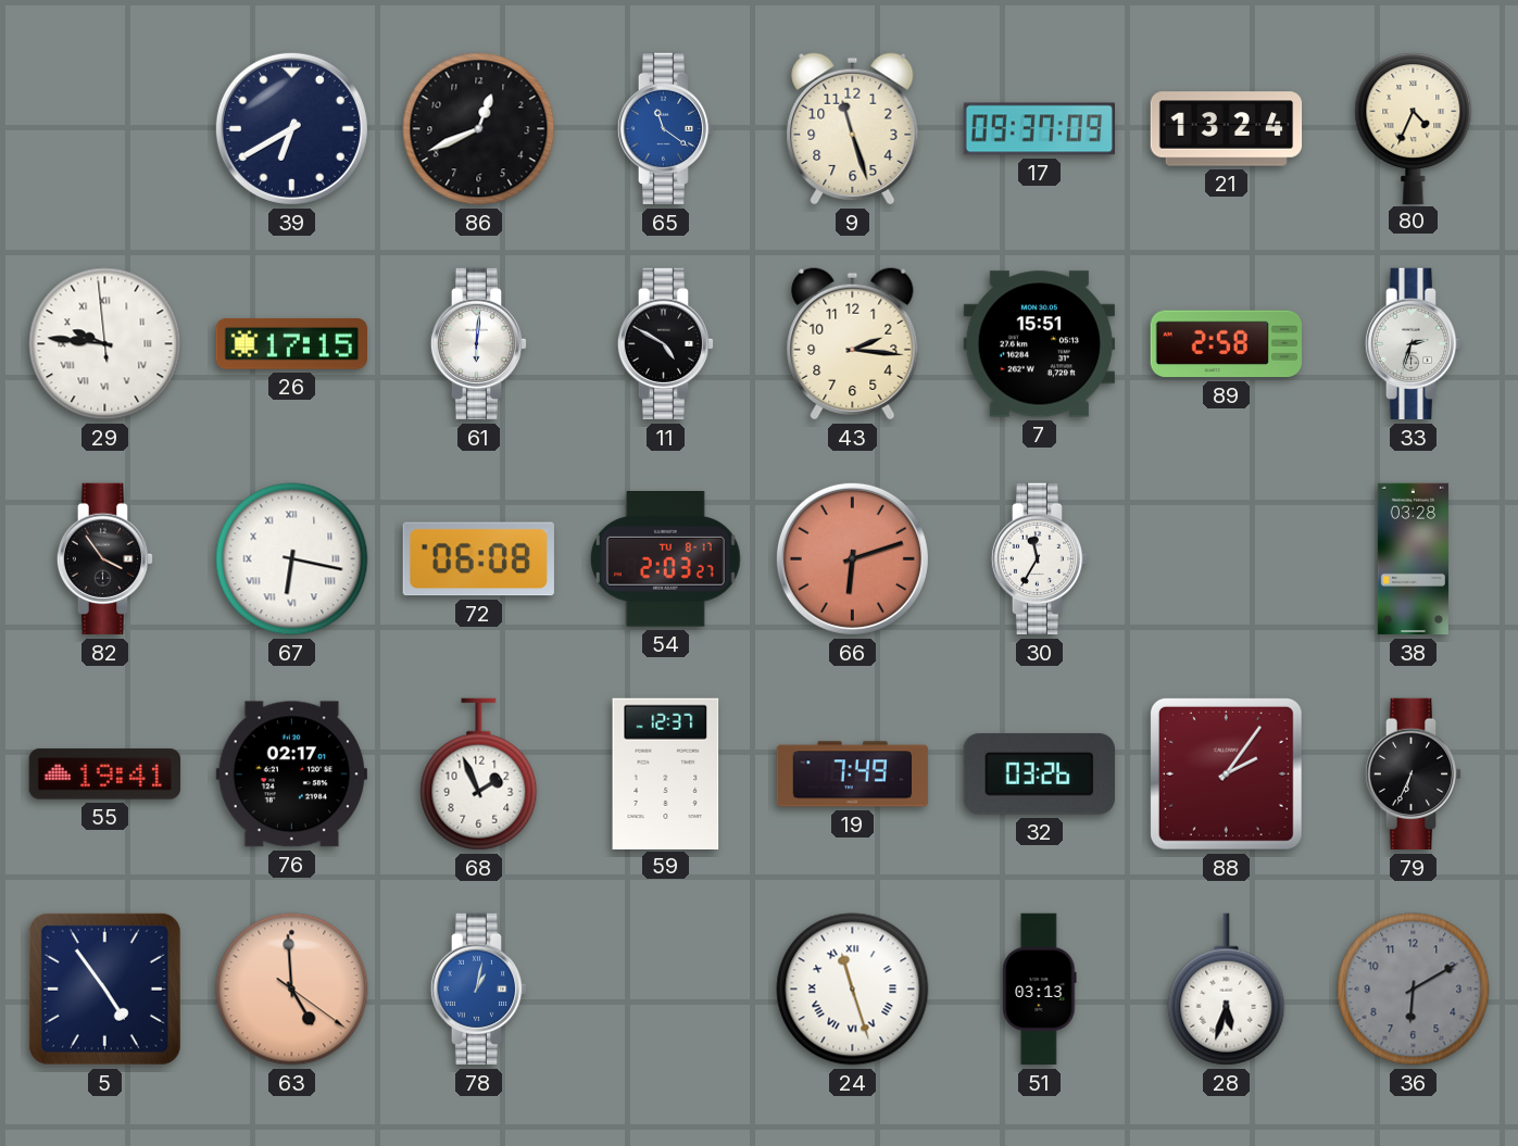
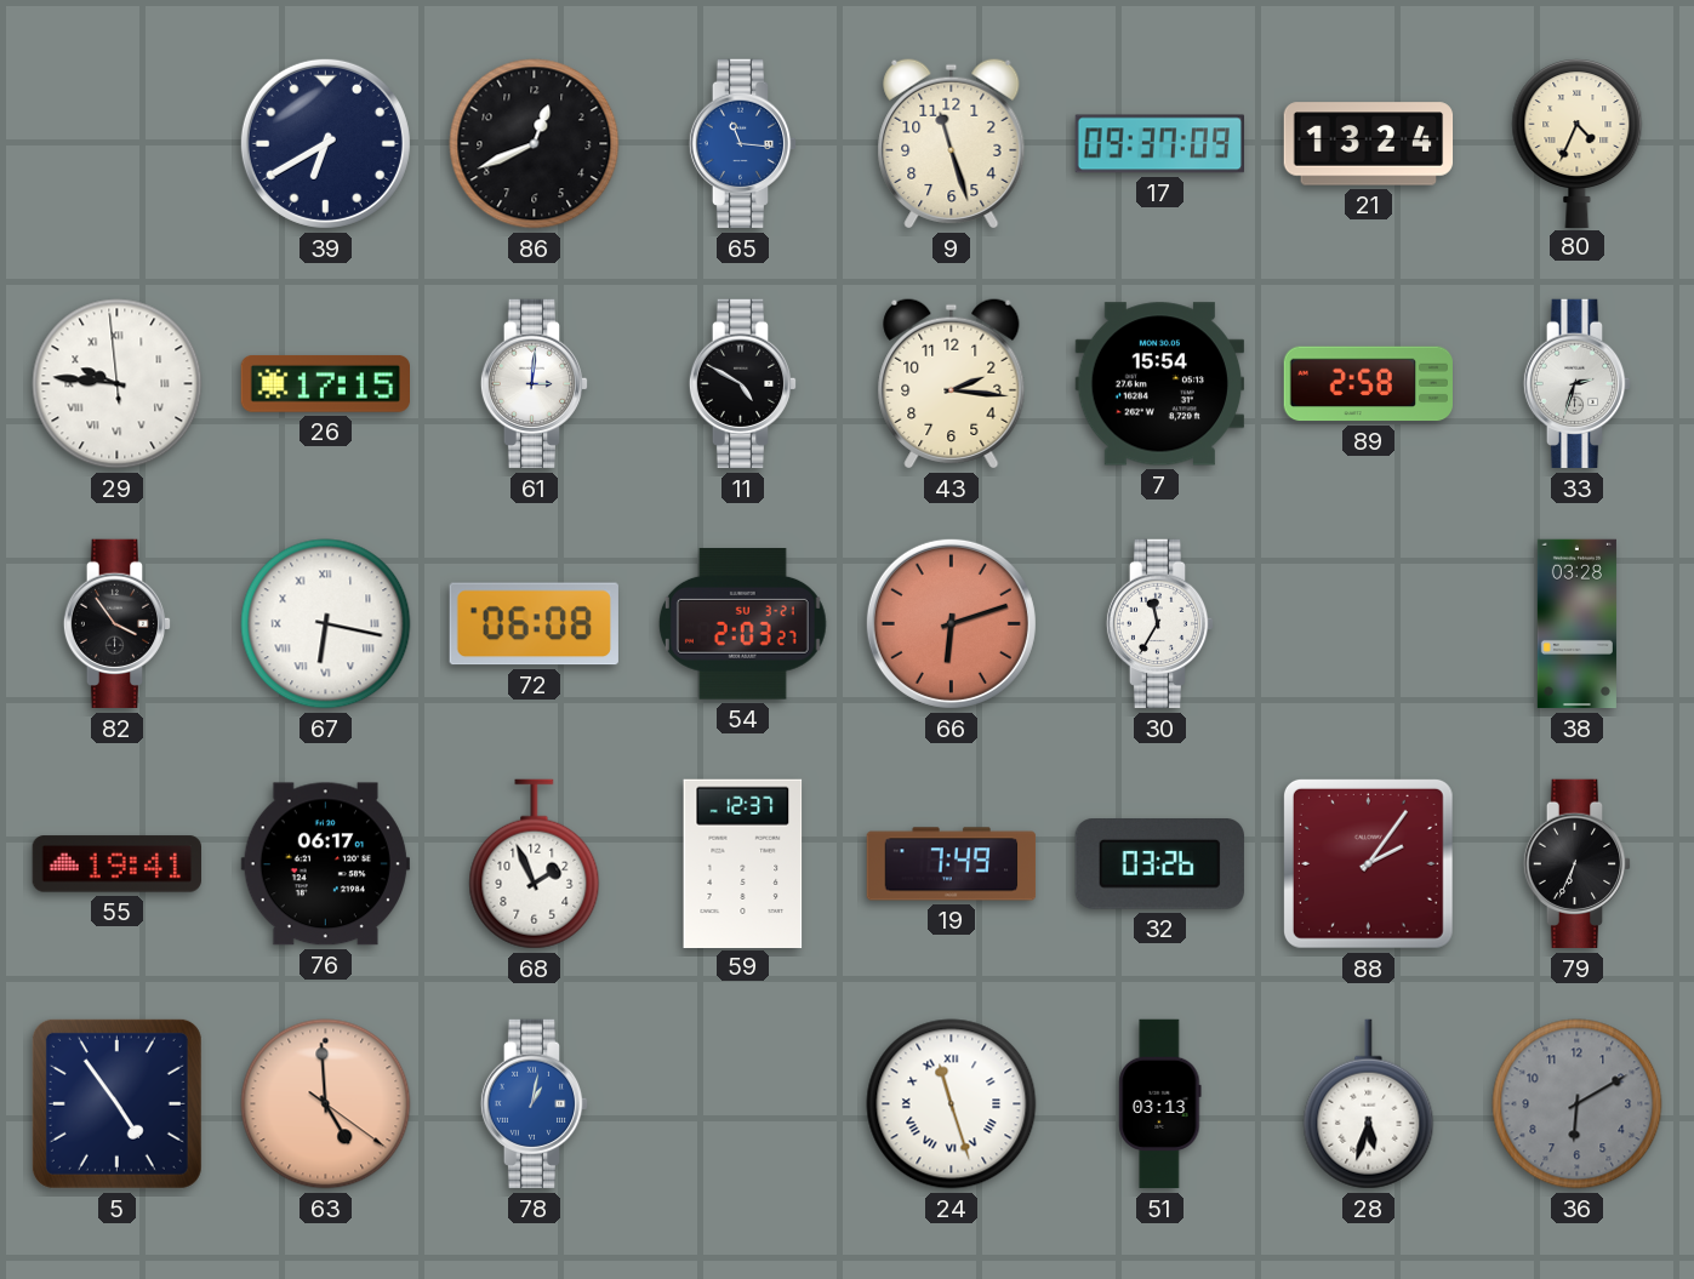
65: 11:21 -> 11:16 (743, 144)
61: 6:01 -> 3:01 (535, 384)
7: 15:51 -> 15:54 (1159, 384)
54 date: TU 8-17 -> SU 3-21 (742, 624)
76: 02:17 -> 06:17 (325, 864)
